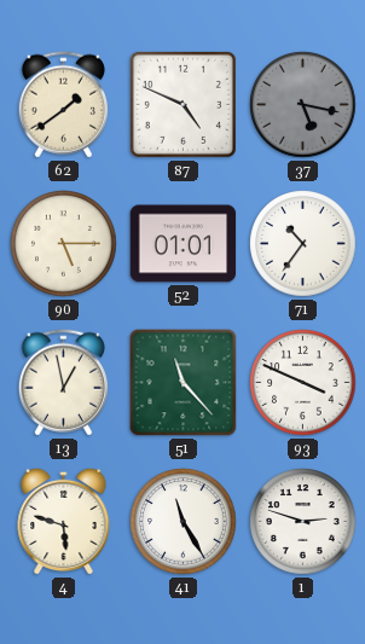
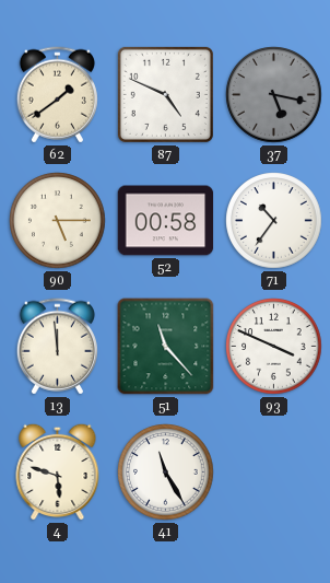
52: 01:01 -> 00:58 (166, 221)
13: 12:58 -> 11:59 (57, 347)
1: 2:48 -> none (303, 522)
